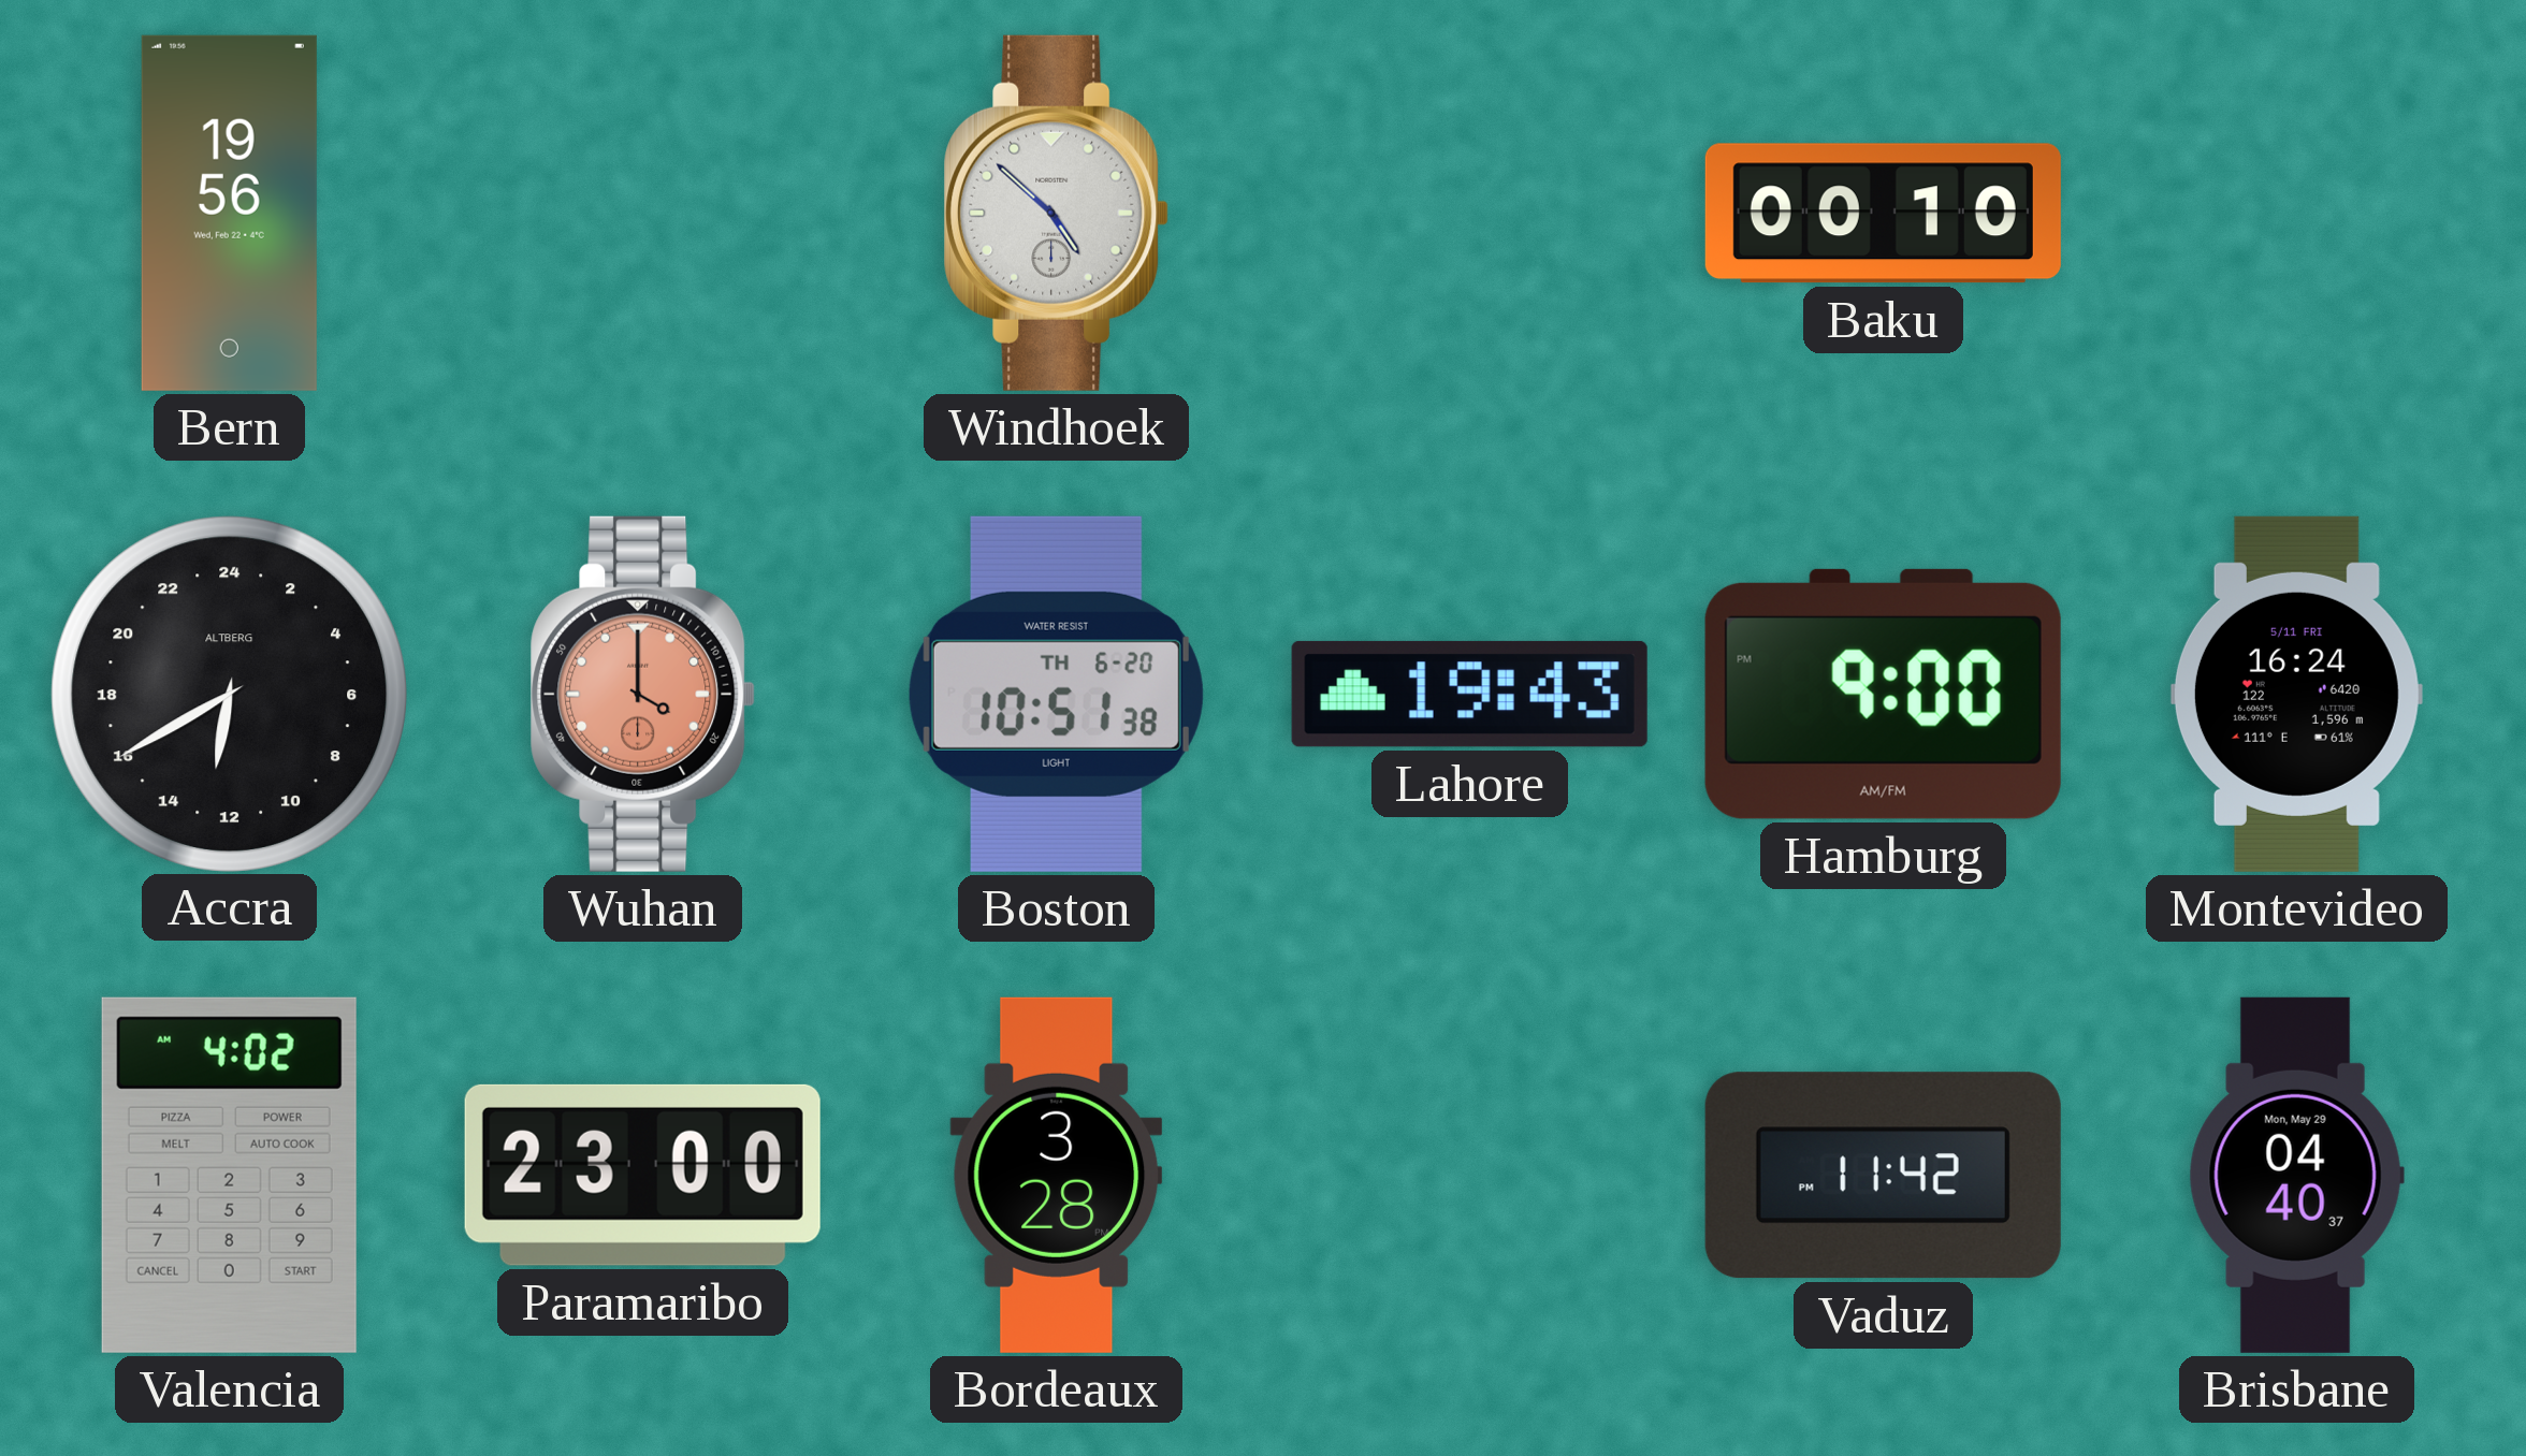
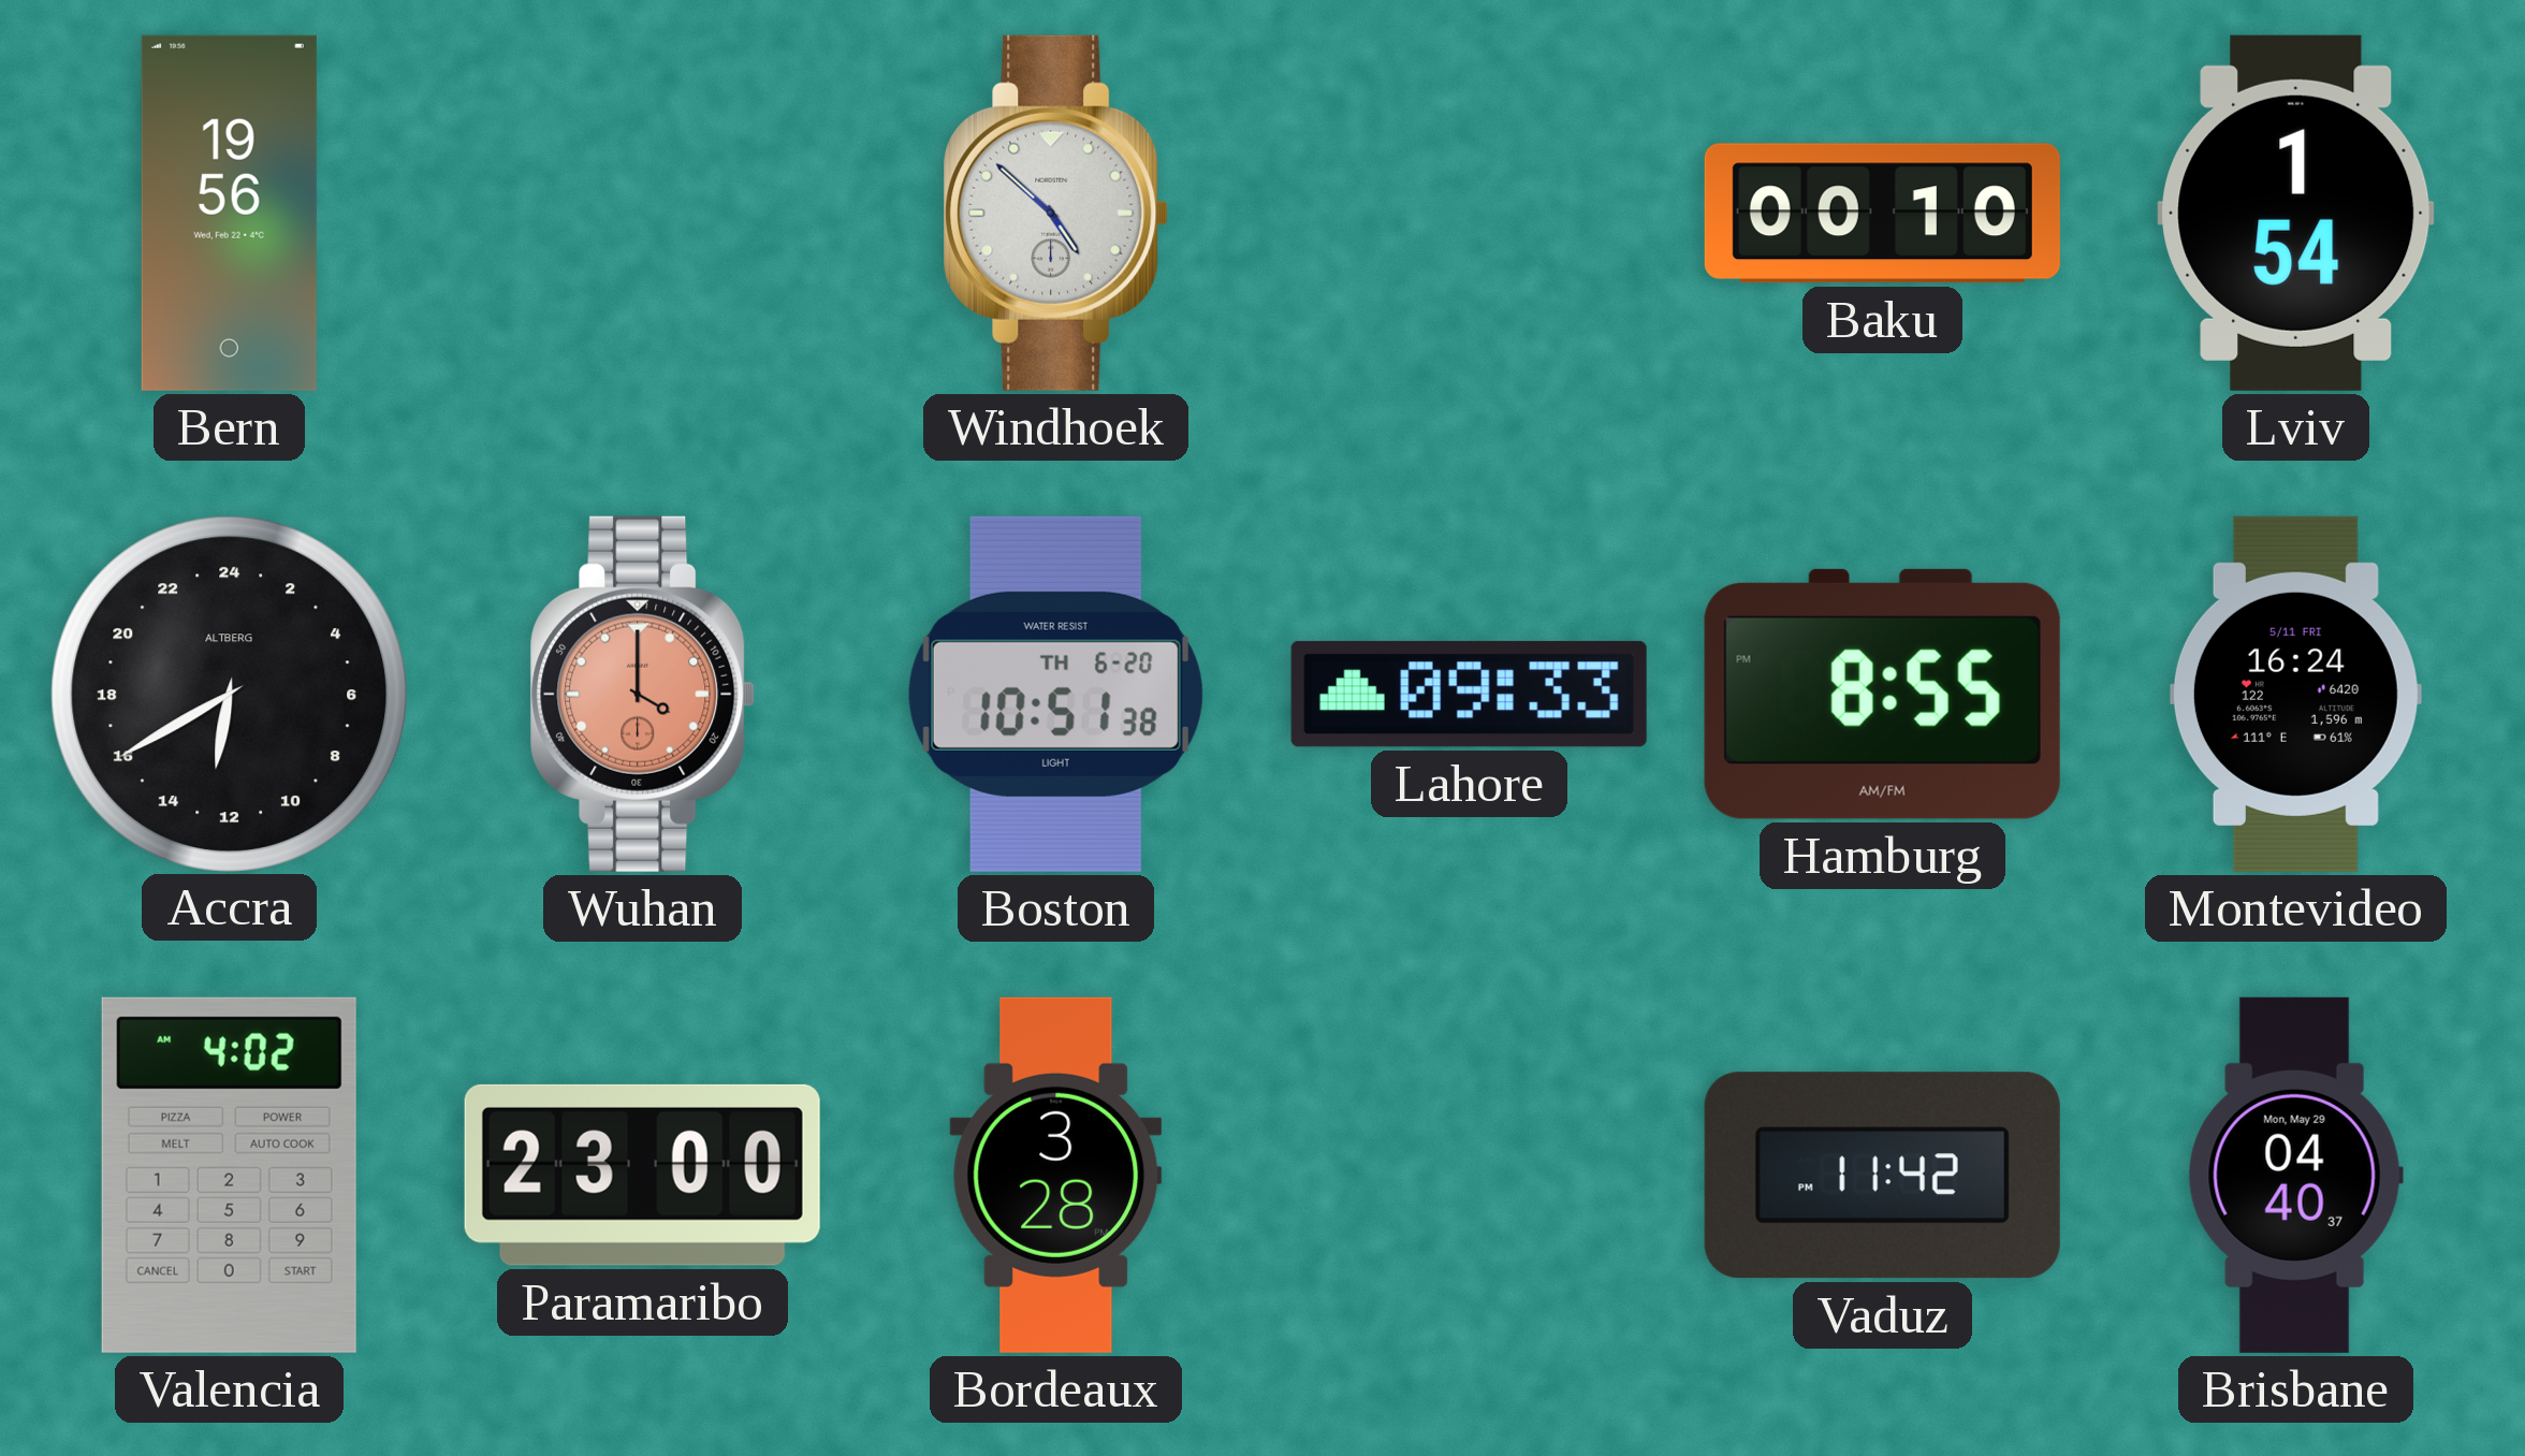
Lviv: none -> 1:54 (2296, 213)
Lahore: 19:43 -> 09:33 (1469, 694)
Hamburg: 9:00 -> 8:55 (1882, 694)
